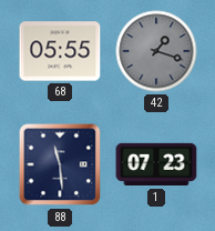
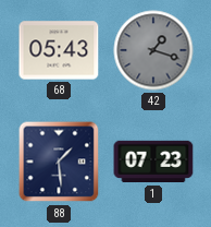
68: 05:55 -> 05:43 (59, 50)
88: 11:29 -> 1:29 (59, 162)
